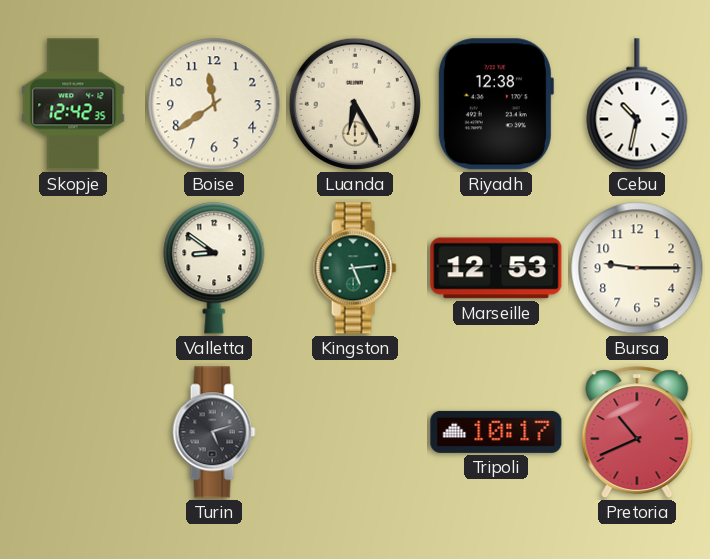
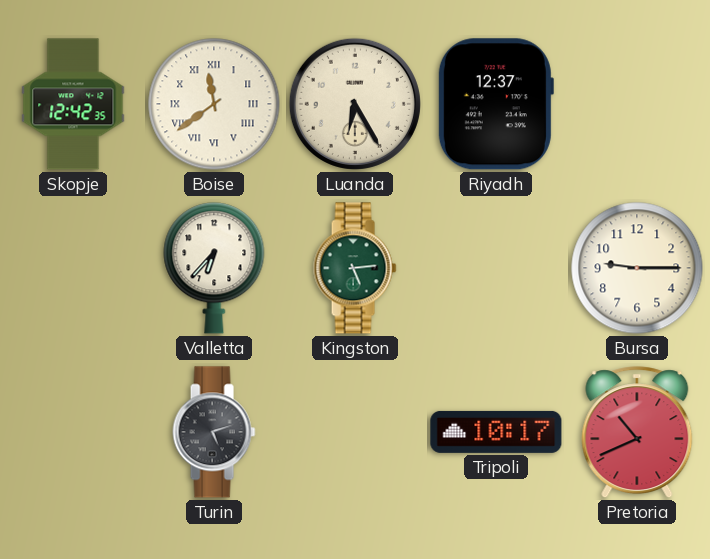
Boise numerals: Arabic -> Roman (214, 104)
Riyadh: 12:38 -> 12:37 (495, 104)
Cebu: 10:32 -> none (637, 104)
Valletta: 8:51 -> 6:37 (214, 268)
Marseille: 12:53 -> none (496, 268)
